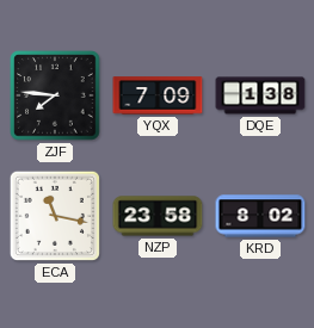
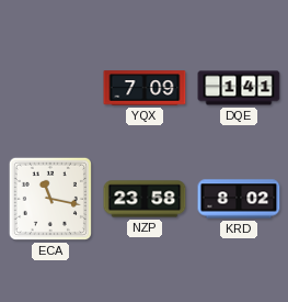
ZJF: 7:46 -> none (55, 95)
DQE: 1:38 -> 1:41 (239, 88)
